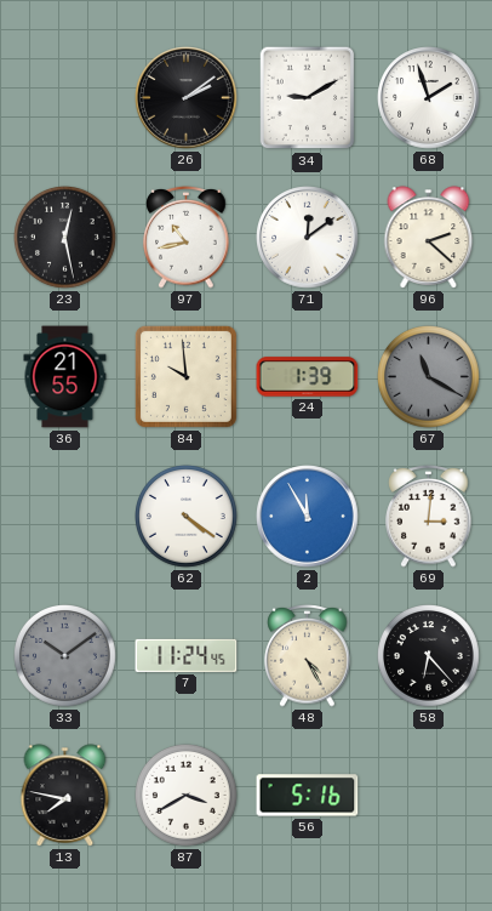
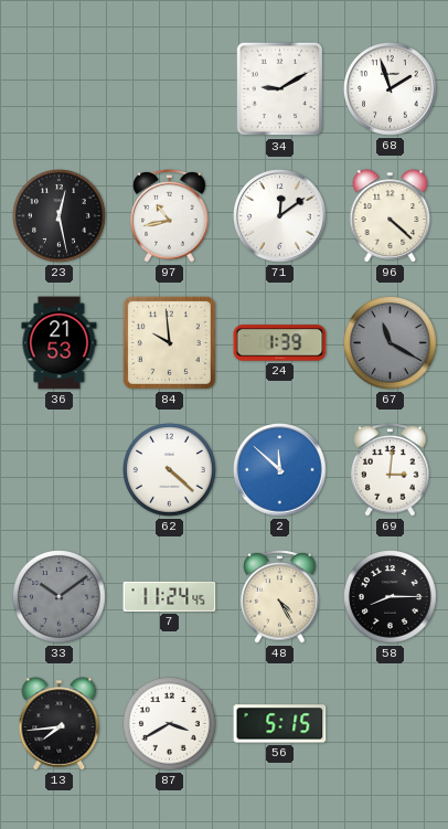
26: 2:09 -> none (187, 98)
96: 2:22 -> 4:22 (391, 216)
36: 21:55 -> 21:53 (60, 343)
62: 4:21 -> 4:22 (170, 470)
2: 11:55 -> 11:52 (280, 470)
58: 6:23 -> 8:15 (391, 597)
13: 7:47 -> 7:44 (60, 724)
56: 5:16 -> 5:15 (280, 724)
